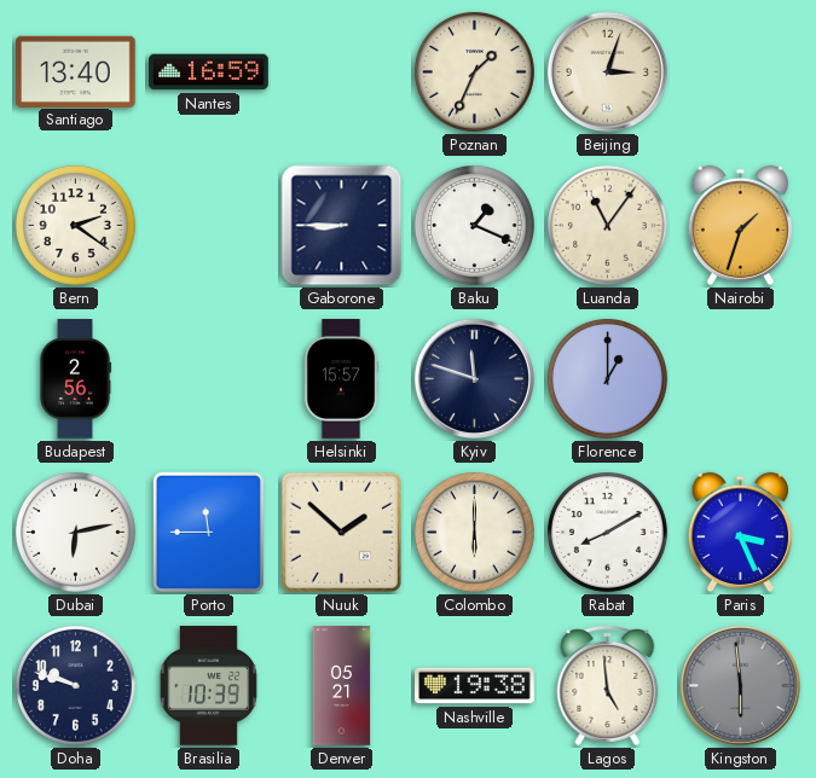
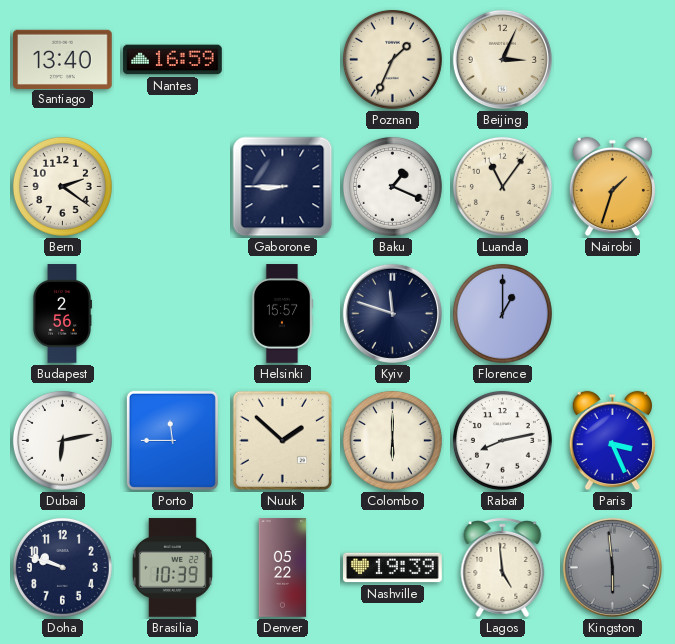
Beijing: 3:03 -> 3:04 (502, 59)
Rabat: 8:10 -> 8:13 (502, 440)
Denver: 05:21 -> 05:22 (283, 568)
Nashville: 19:38 -> 19:39 (393, 568)
